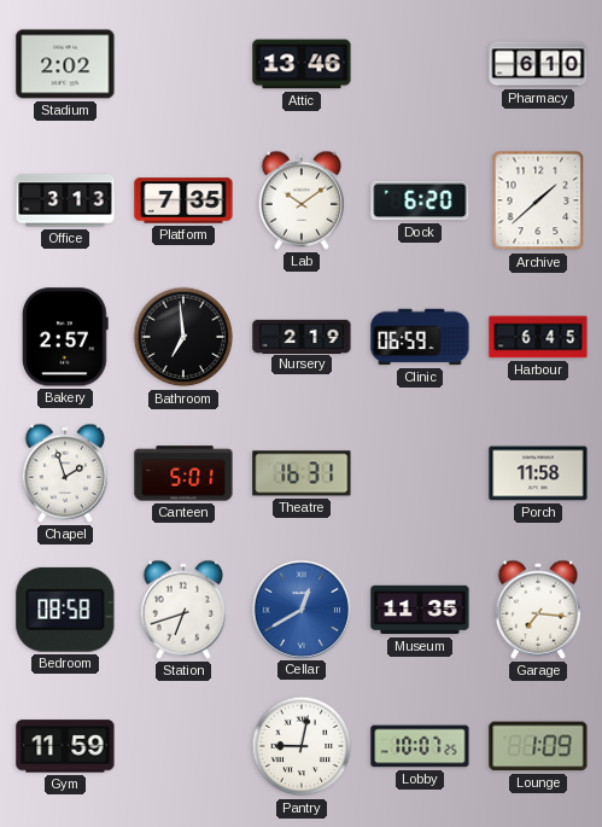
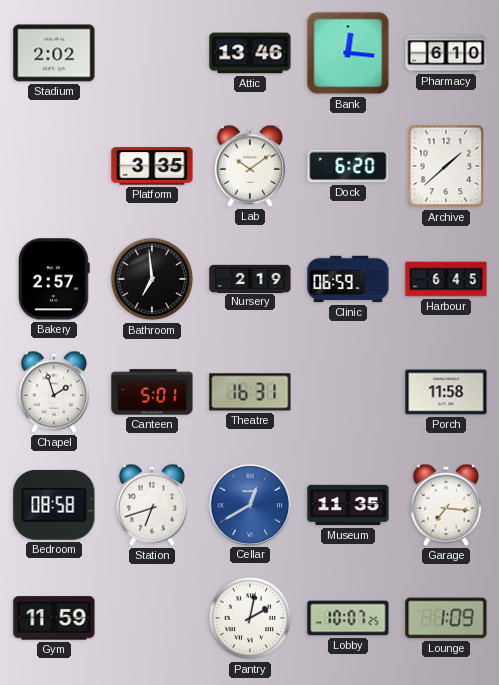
Bank: none -> 12:16 (348, 53)
Office: 3:13 -> none (65, 200)
Platform: 7:35 -> 3:35 (152, 166)
Pantry: 9:02 -> 2:02 (250, 618)
